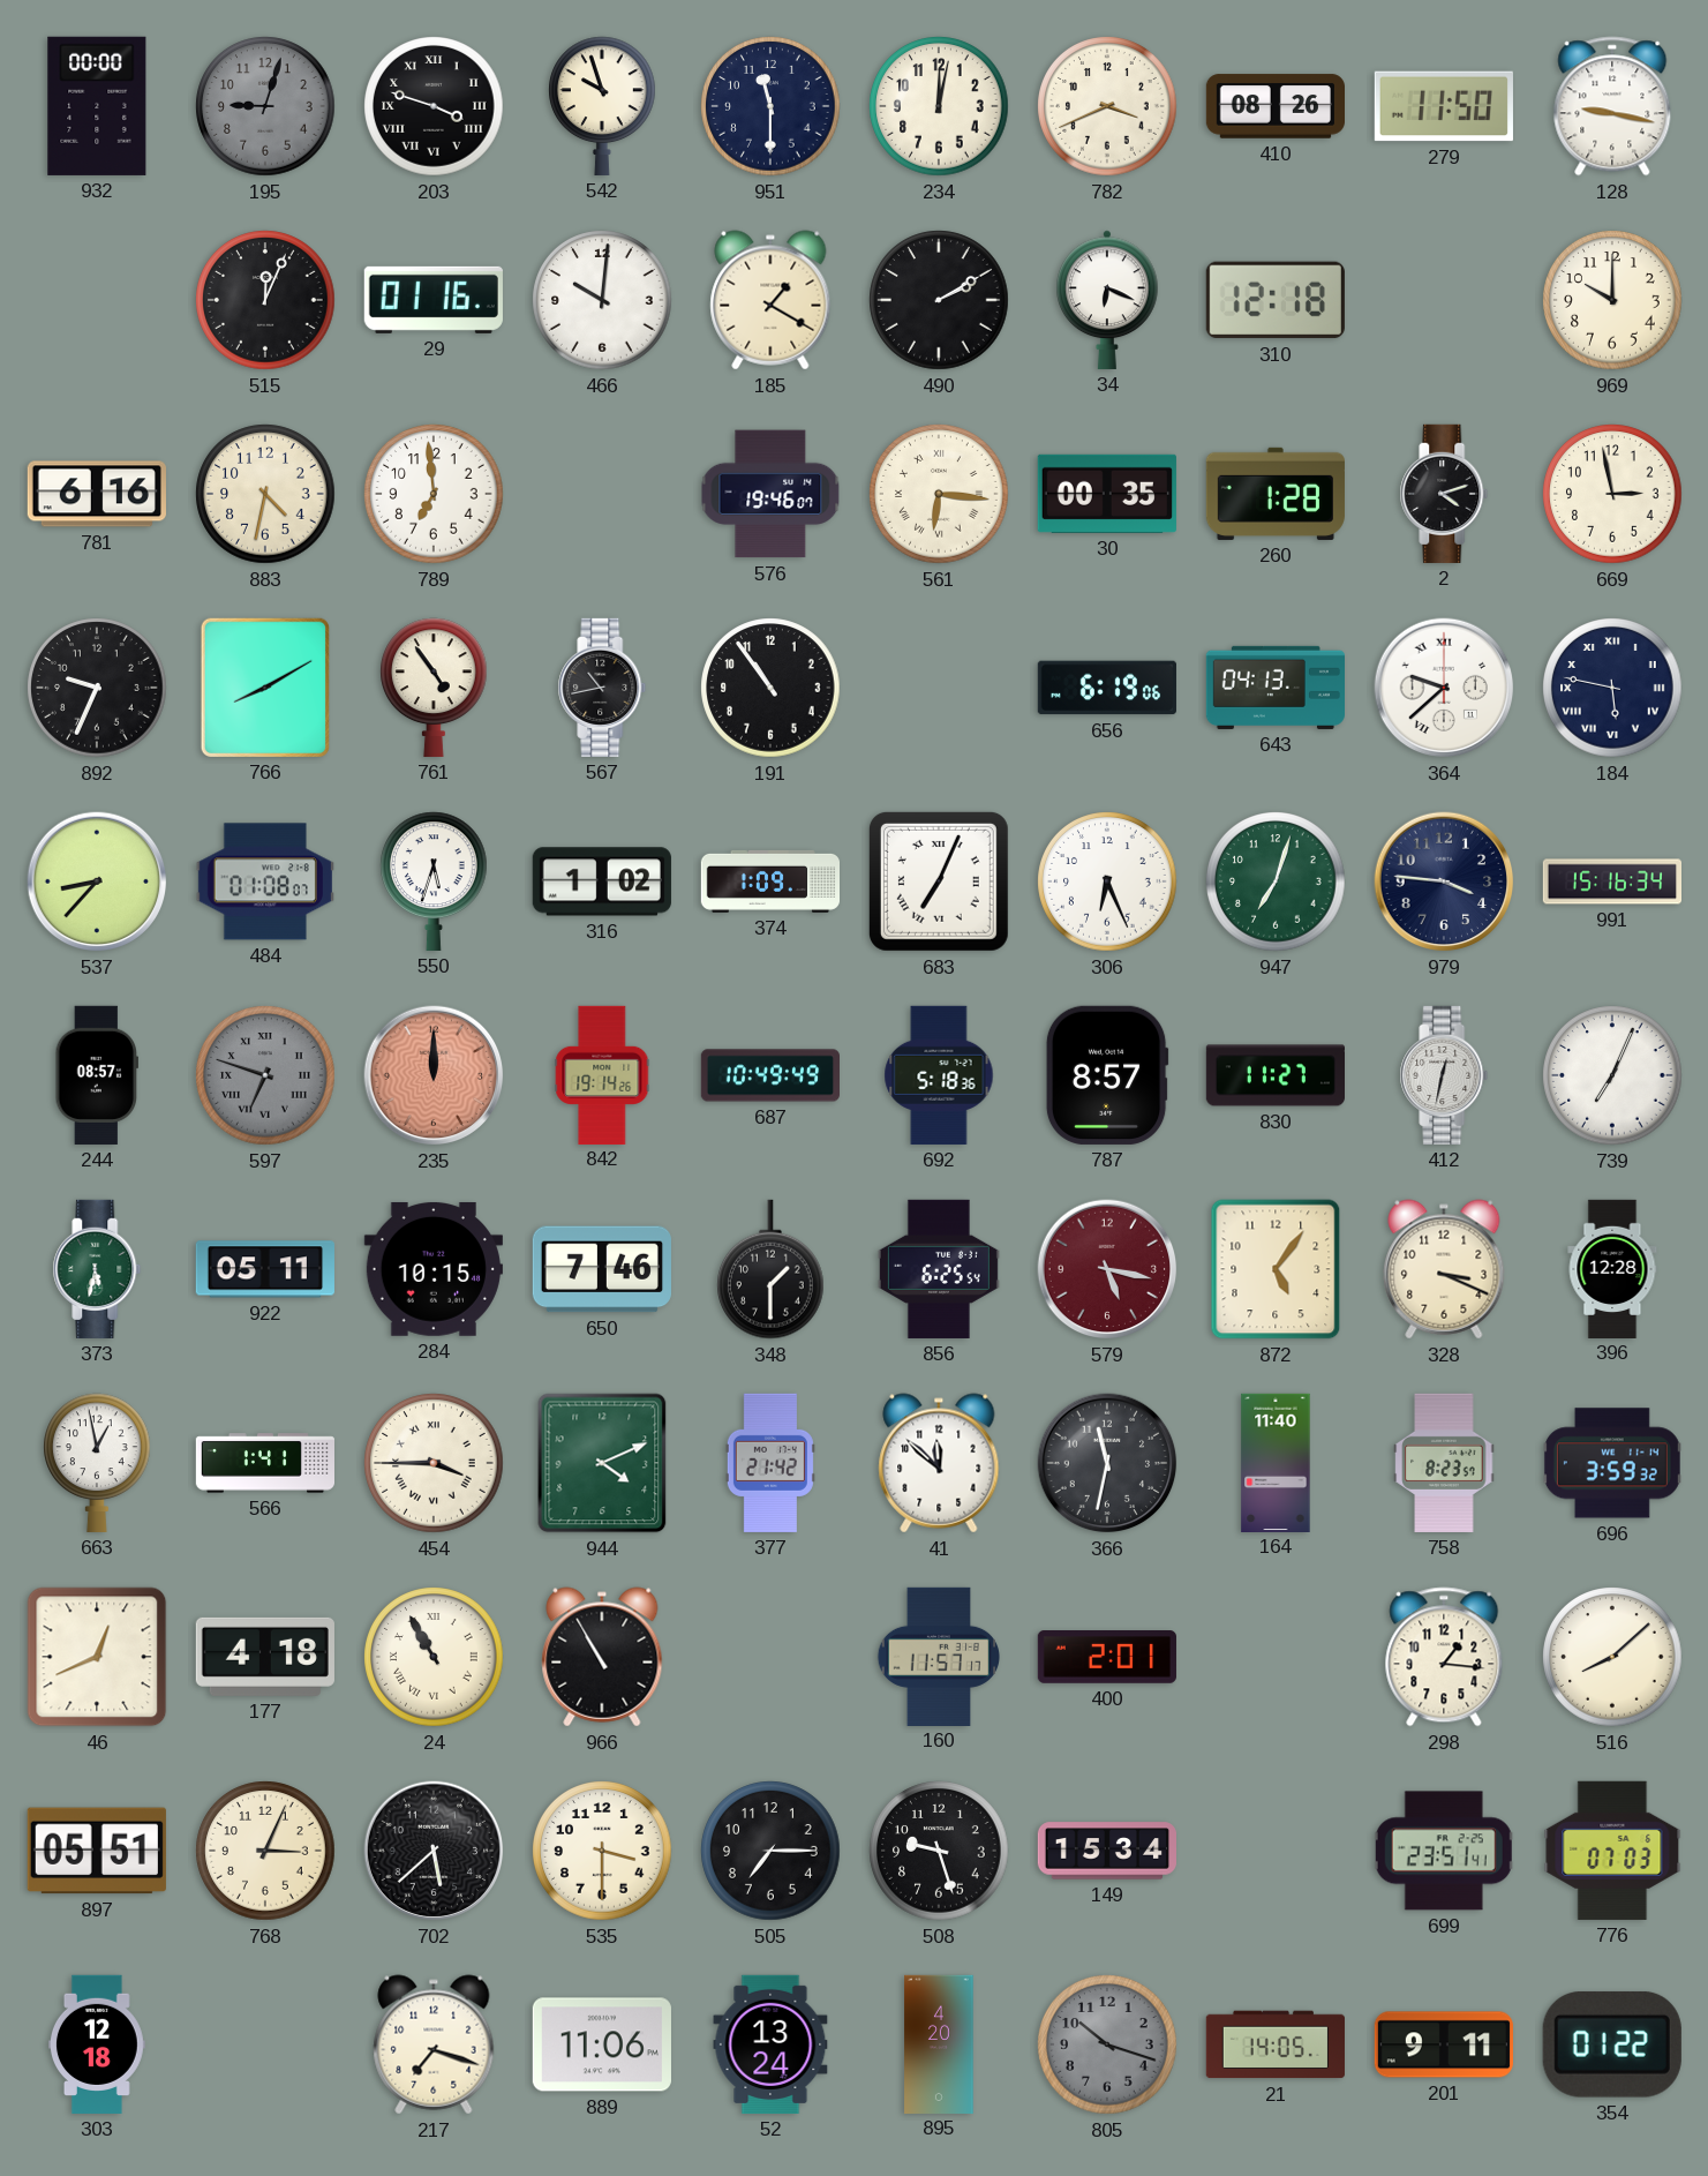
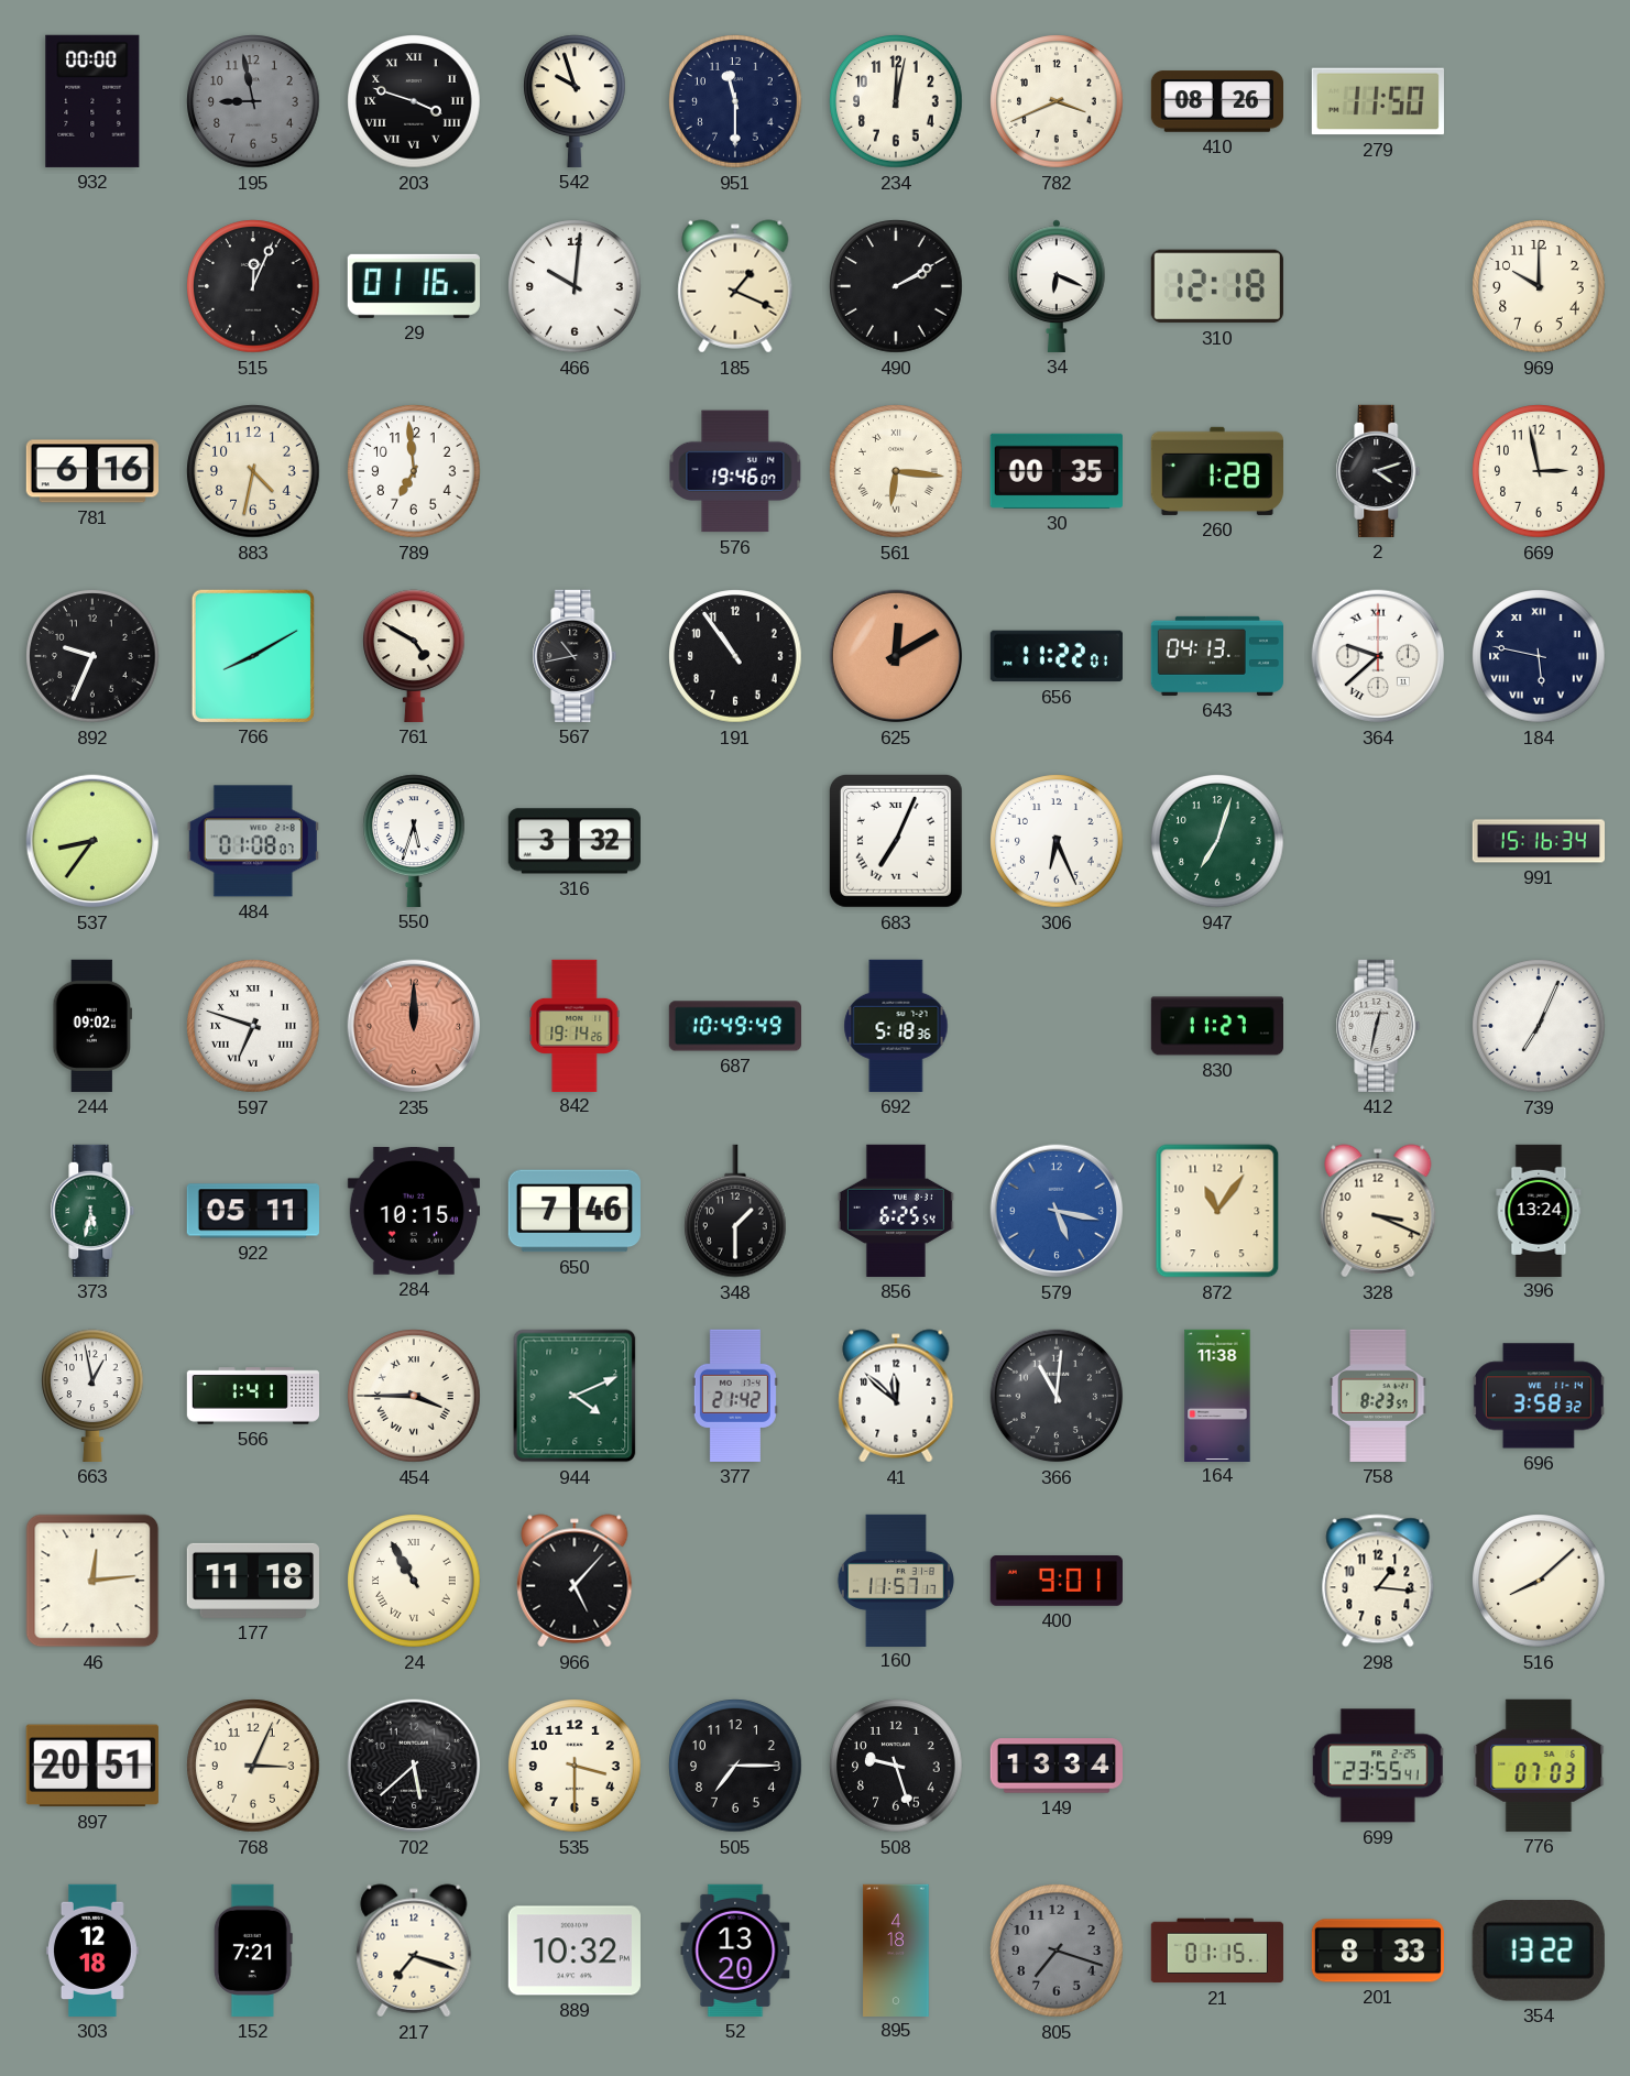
195: 9:03 -> 8:58 (253, 101)
128: 9:17 -> none (1612, 106)
185: 1:20 -> 1:19 (735, 286)
761: 4:54 -> 4:50 (415, 656)
625: none -> 12:10 (896, 656)
656: 6:19 -> 11:22 (1057, 656)
537: 8:37 -> 8:36 (92, 841)
316: 1:02 -> 3:32 (575, 841)
374: 1:09 -> none (769, 881)
979: 3:46 -> none (1444, 881)
244: 08:57 -> 09:02 (92, 1026)
597 dial: grey -> white (253, 1026)
787: 8:57 -> none (1107, 1075)
579 dial: burgundy -> blue (1057, 1211)
872: 5:06 -> 11:06 (1217, 1211)
396: 12:28 -> 13:24 (1539, 1210)
366: 11:32 -> 11:01 (1057, 1396)
164: 11:40 -> 11:38 (1217, 1395)
696: 3:59 -> 3:58 (1539, 1396)
46: 12:41 -> 12:14 (92, 1581)
177: 4:18 -> 11:18 (253, 1581)
966: 10:55 -> 5:07 (575, 1581)
400: 2:01 -> 9:01 (1057, 1582)
897: 05:51 -> 20:51 (92, 1766)
149: 15:34 -> 13:34 (1055, 1766)
699: 23:51 -> 23:55 (1378, 1766)
152: none -> 7:21 (253, 1951)
889: 11:06 -> 10:32 (575, 1951)
52: 13:24 -> 13:20 (735, 1951)
895: 4:20 -> 4:18 (896, 1949)
805: 10:18 -> 7:18 (1057, 1951)
21: 14:05 -> 01:15 (1217, 1951)
201: 9:11 -> 8:33 (1378, 1951)
354: 01:22 -> 13:22 (1539, 1951)
